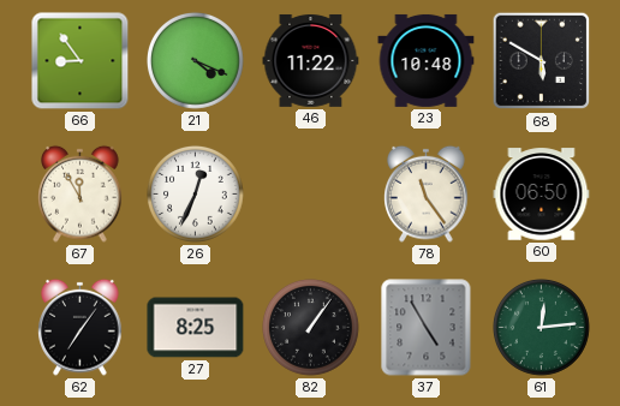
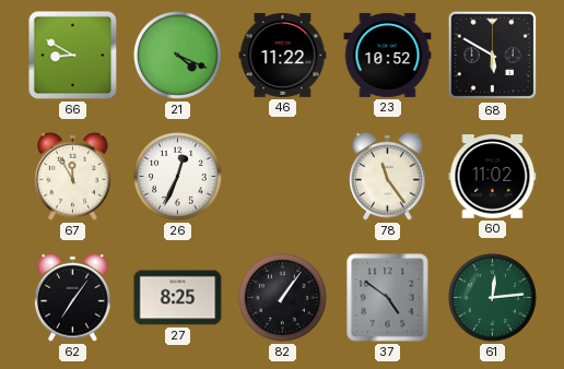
66: 8:54 -> 8:50 (73, 56)
23: 10:48 -> 10:52 (388, 55)
60: 06:50 -> 11:02 (493, 177)
37: 4:55 -> 4:51 (388, 298)
